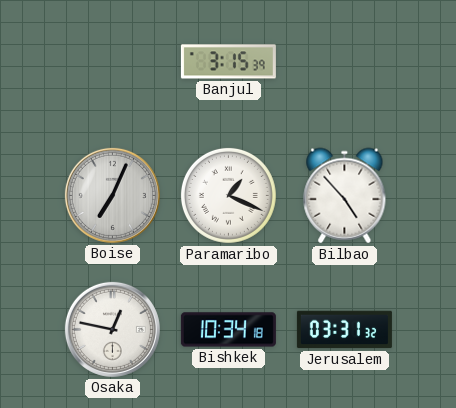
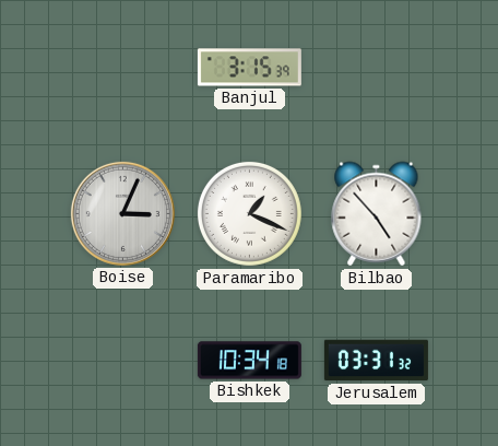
Boise: 7:04 -> 3:04 (122, 213)
Osaka: 12:47 -> none (112, 329)
